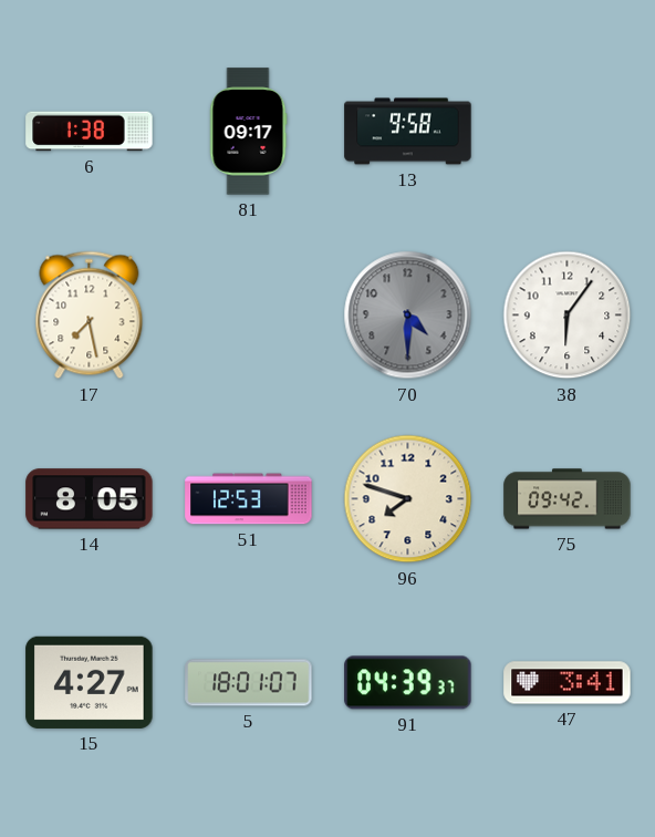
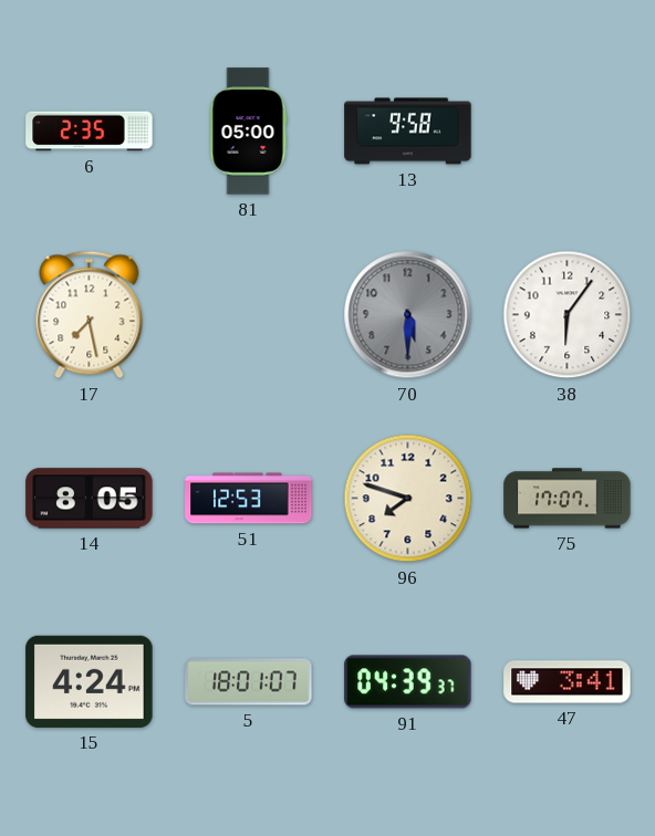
6: 1:38 -> 2:35 (90, 132)
81: 09:17 -> 05:00 (248, 132)
70: 4:30 -> 5:30 (408, 315)
75: 09:42 -> 17:07 (568, 499)
15: 4:27 -> 4:24 (90, 681)
